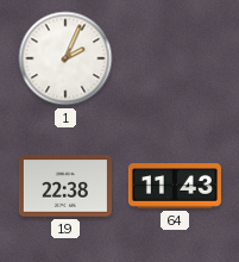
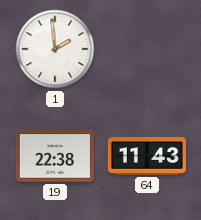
1: 2:04 -> 1:59 (55, 49)
